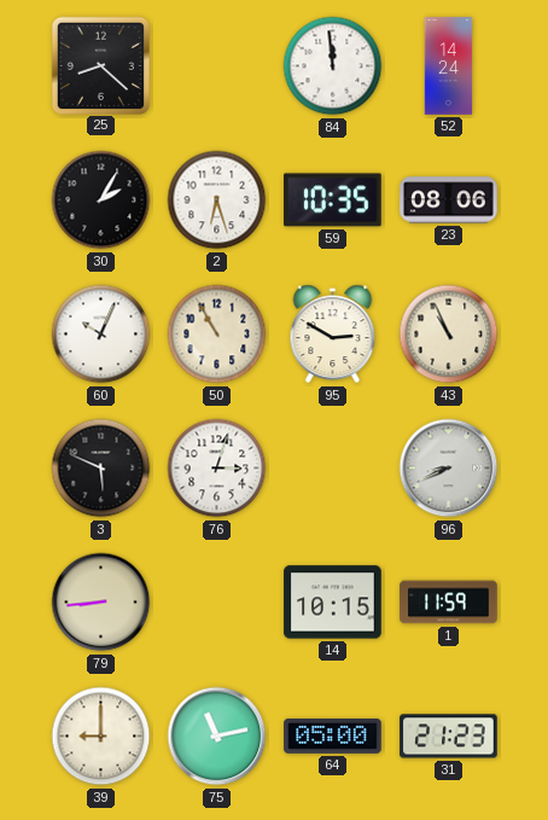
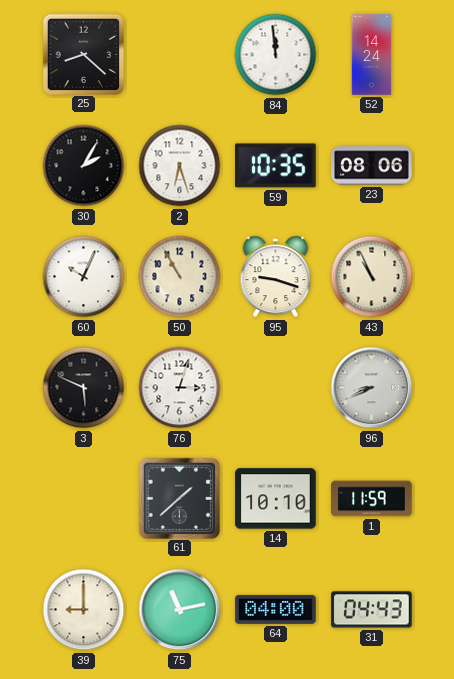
95: 2:50 -> 9:18 (276, 277)
79: 8:44 -> none (101, 603)
61: none -> 1:38 (179, 498)
14: 10:15 -> 10:10 (276, 499)
64: 05:00 -> 04:00 (276, 610)
31: 21:23 -> 04:43 (372, 610)
